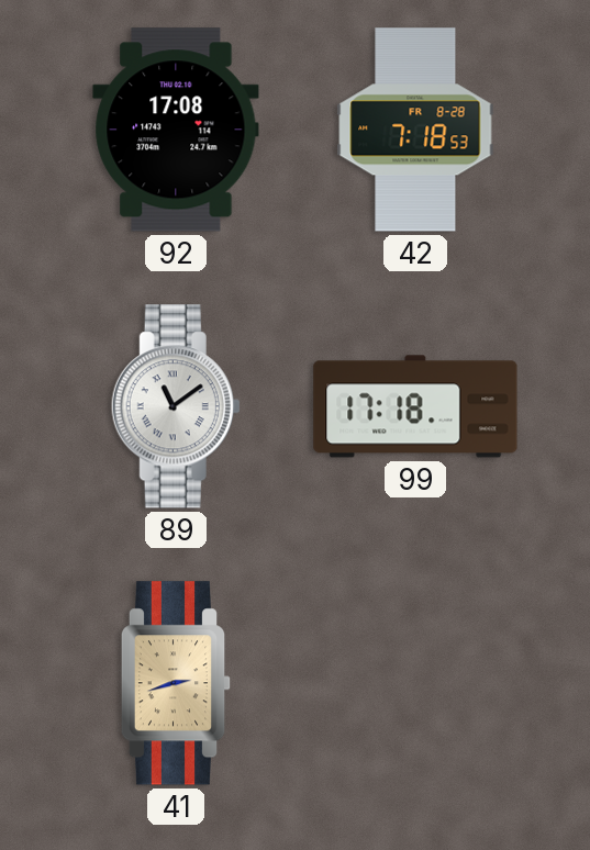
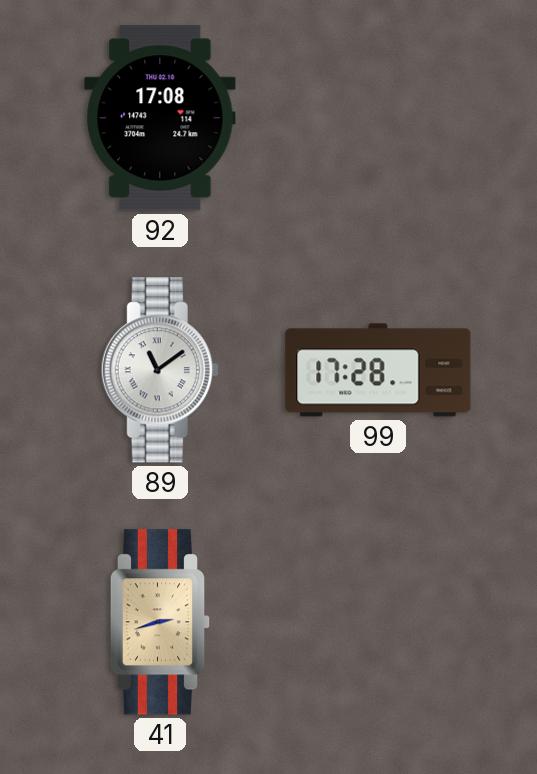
42: 7:18 -> none (415, 130)
99: 17:18 -> 17:28 (378, 370)
